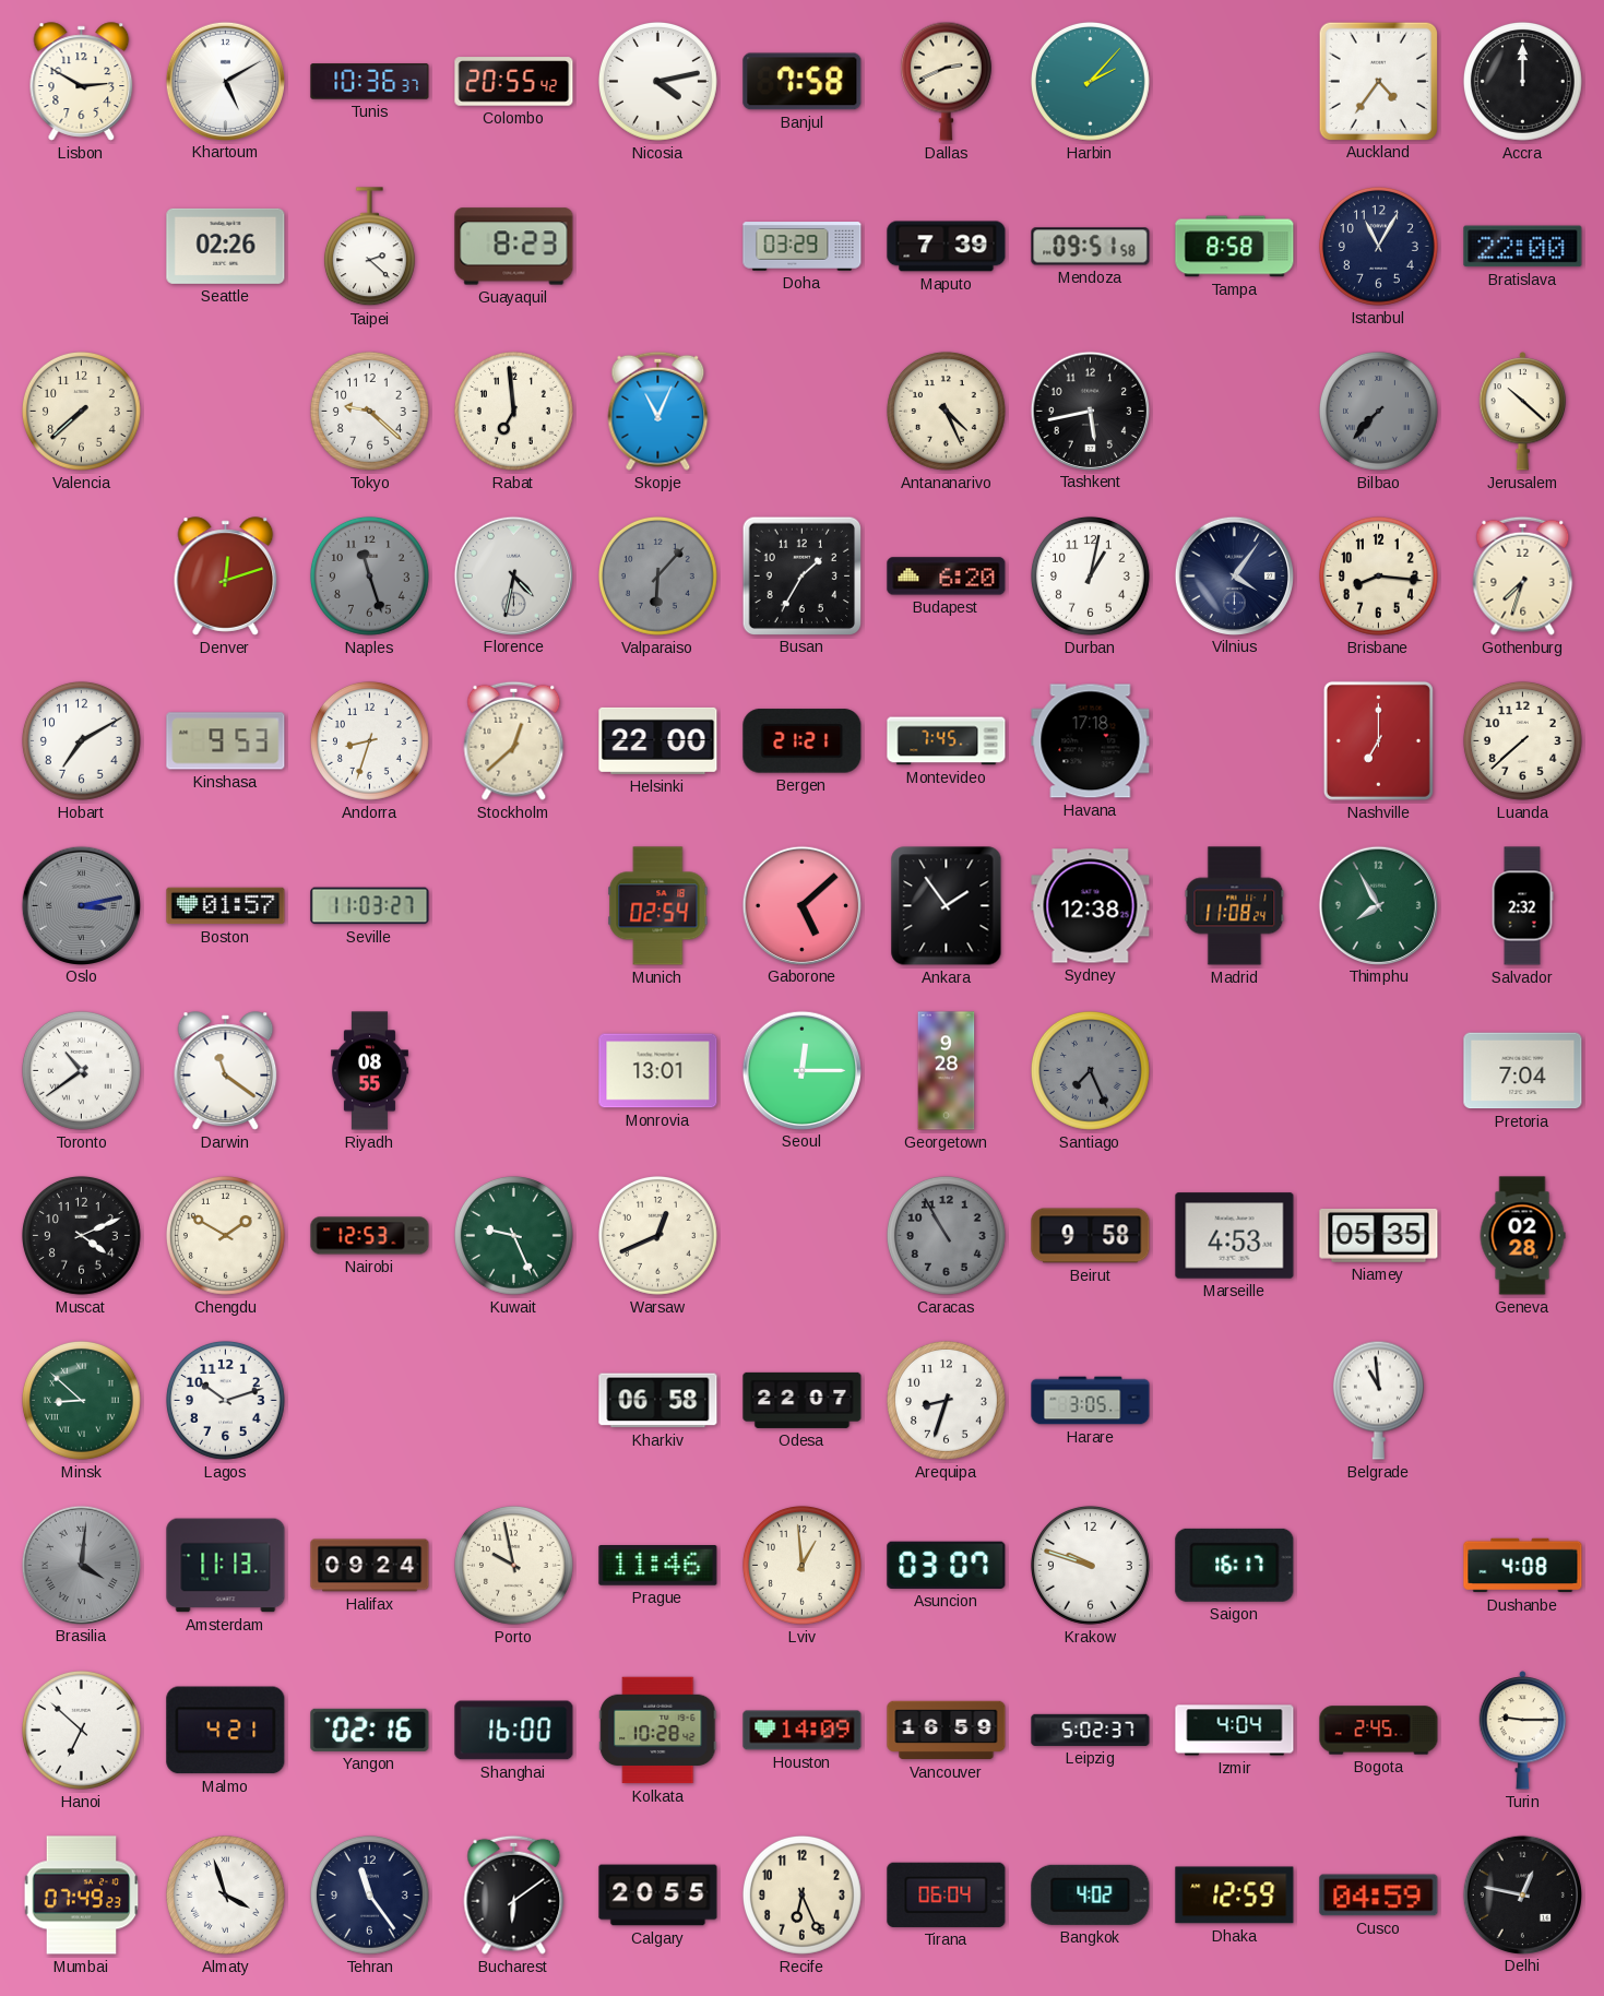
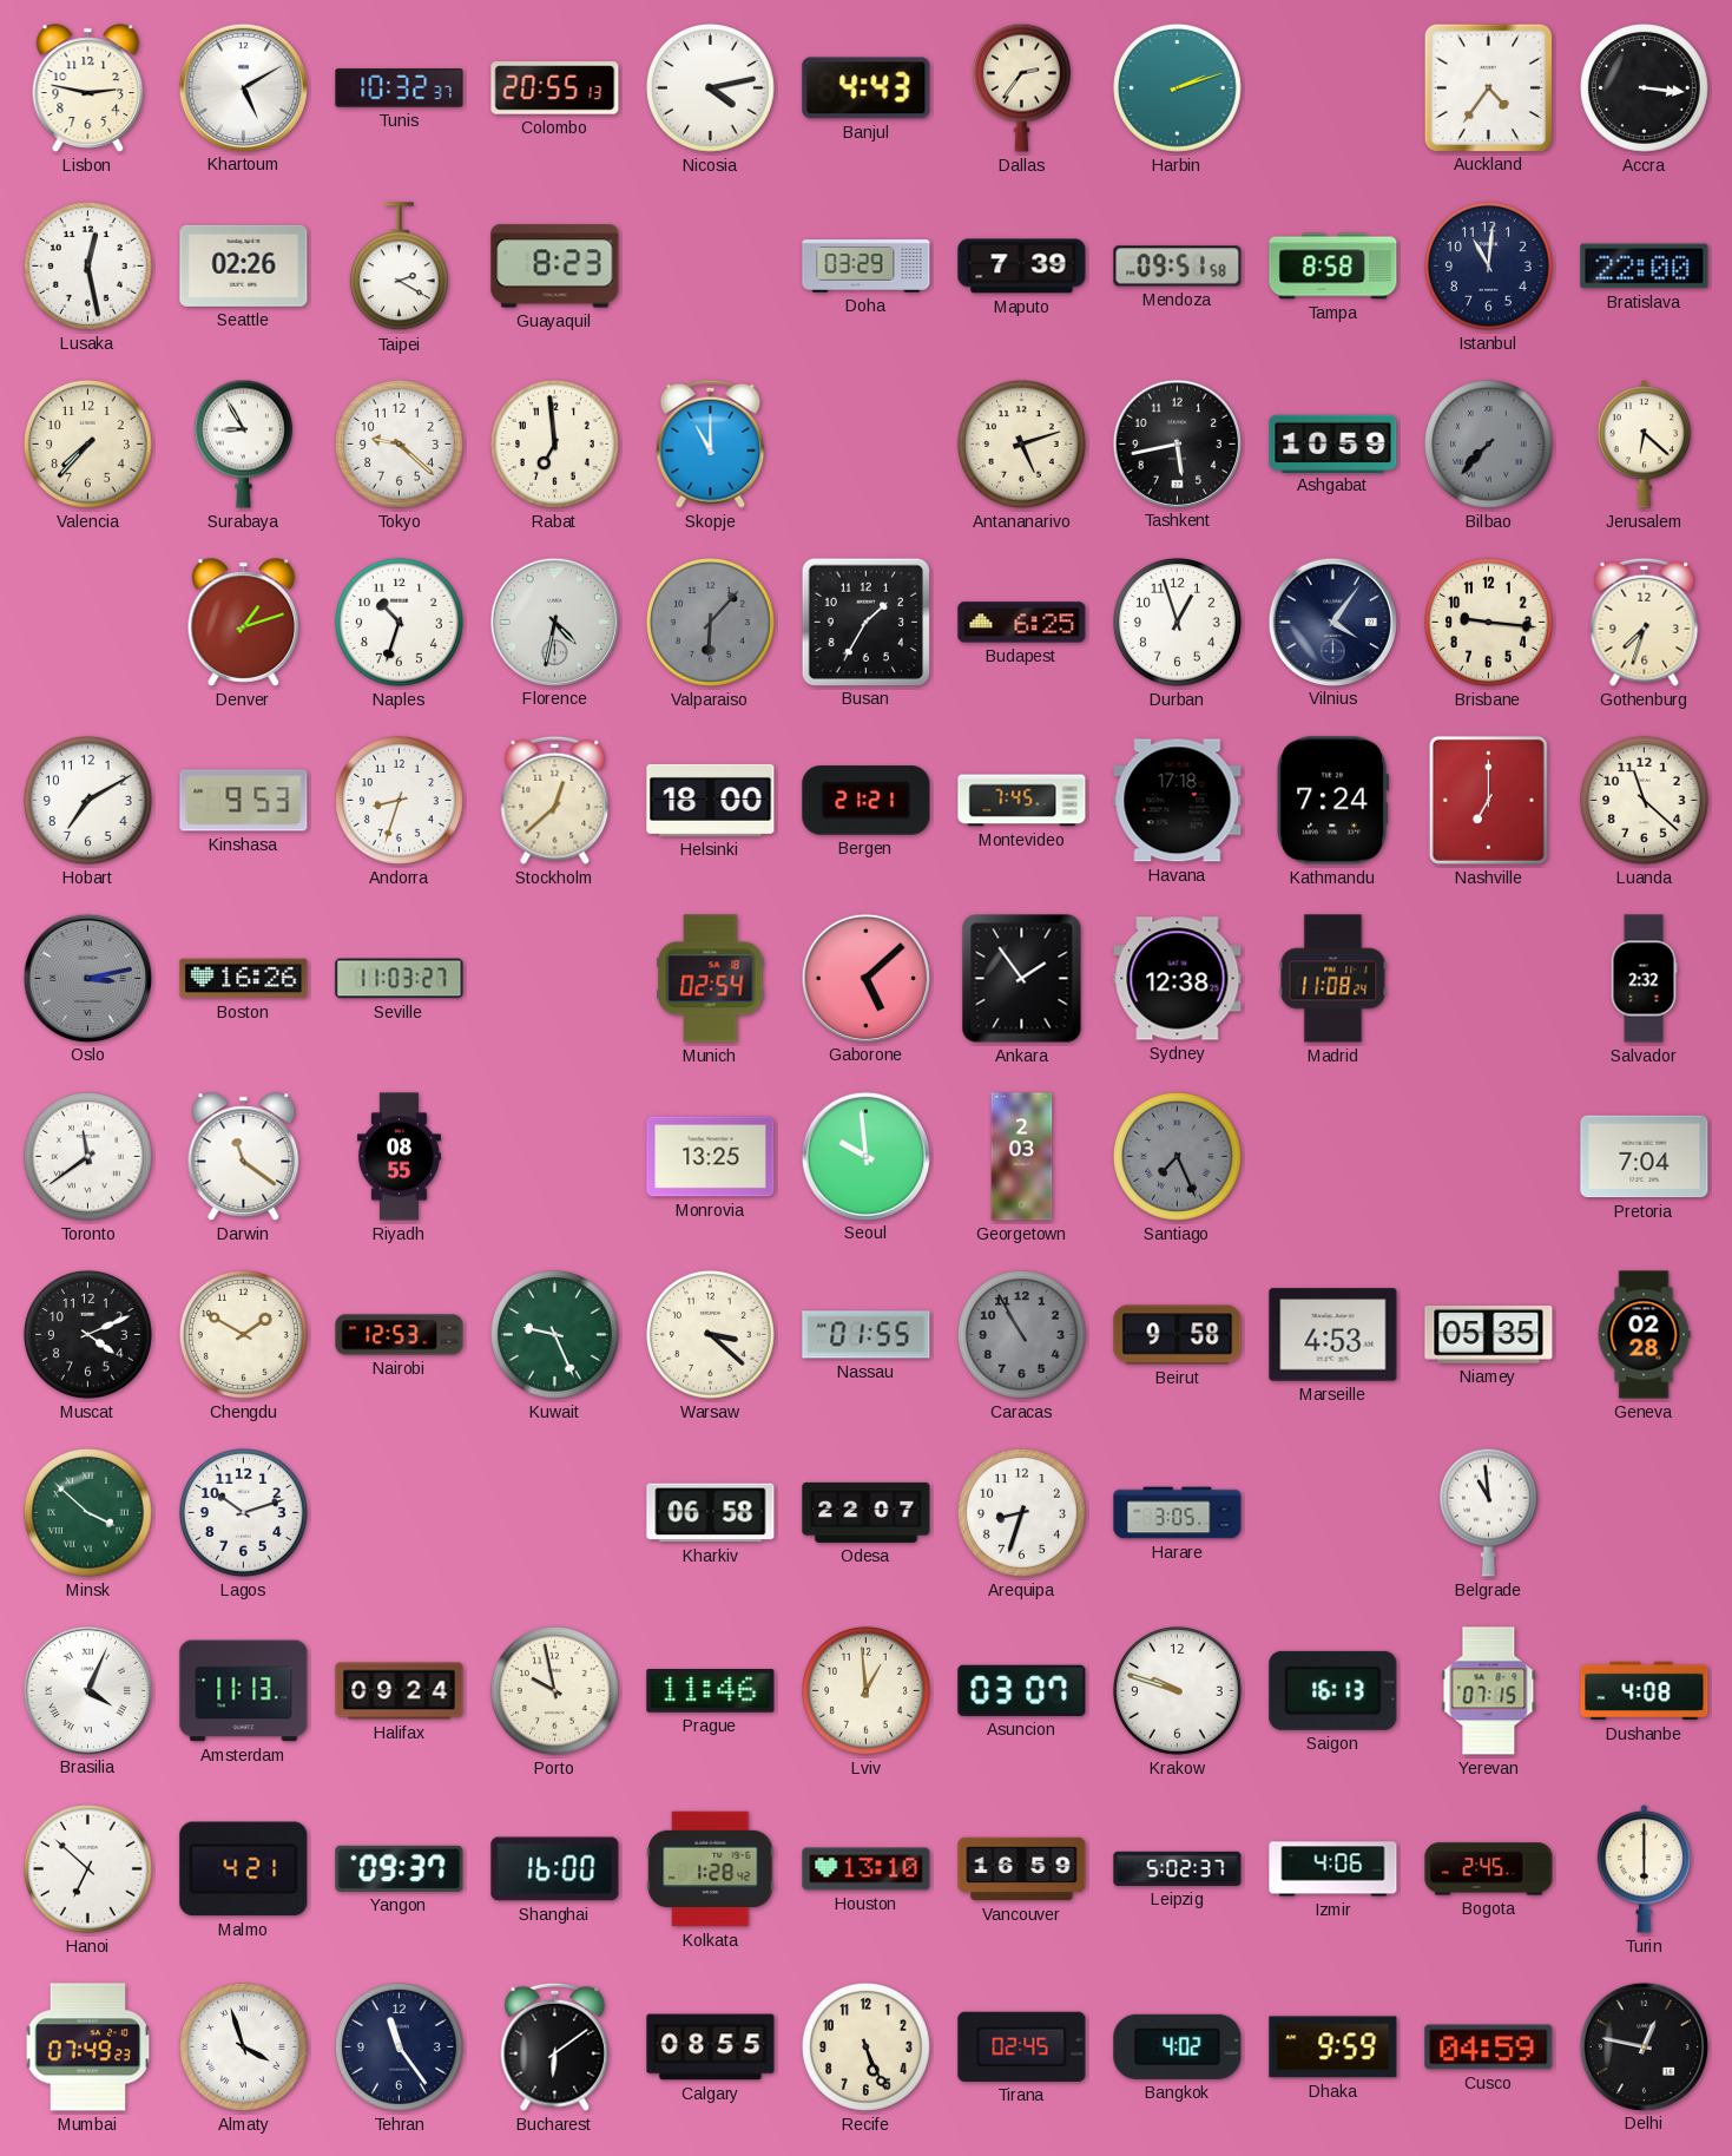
Lisbon: 2:50 -> 2:47 (88, 88)
Tunis: 10:36 -> 10:32 (400, 88)
Colombo: 20:55:42 -> 20:55:13 (555, 88)
Banjul: 7:58 -> 4:43 (867, 88)
Dallas: 2:41 -> 2:36 (1021, 87)
Harbin: 2:07 -> 2:12 (1177, 87)
Accra: 12:00 -> 3:16 (1644, 87)
Lusaka: none -> 12:28 (87, 265)
Taipei: 2:22 -> 2:20 (399, 267)
Istanbul: 11:05 -> 11:01 (1488, 265)
Valencia: 7:38 -> 7:37 (87, 443)
Surabaya: none -> 8:55 (243, 443)
Skopje: 11:04 -> 11:00 (711, 443)
Antananarivo: 4:26 -> 5:12 (1021, 443)
Ashgabat: none -> 10:59 (1333, 443)
Jerusalem: 10:22 -> 6:22 (1645, 445)
Denver: 12:12 -> 1:12 (244, 623)
Naples: 11:27 -> 10:33 (399, 622)
Naples dial: grey -> white (399, 622)
Budapest: 6:20 -> 6:25 (1022, 623)
Durban: 1:02 -> 12:57 (1177, 622)
Brisbane: 8:16 -> 9:16 (1488, 622)
Helsinki: 22:00 -> 18:00 (711, 800)
Kathmandu: none -> 7:24 (1332, 801)
Luanda: 7:38 -> 11:22 (1644, 800)
Boston: 01:57 -> 16:26 (244, 979)
Thimphu: 7:55 -> none (1378, 905)
Toronto: 10:39 -> 11:39 (87, 1156)
Monrovia: 13:01 -> 13:25 (711, 1157)
Seoul: 12:15 -> 9:59 (865, 1156)
Georgetown: 9:28 -> 2:03 (1022, 1157)
Warsaw: 12:41 -> 3:22 (710, 1334)
Nassau: none -> 01:55 (867, 1335)
Minsk: 8:52 -> 3:52 (87, 1512)
Brasilia: 4:01 -> 4:04 (87, 1690)
Brasilia dial: grey -> white (87, 1690)
Saigon: 16:17 -> 16:13 (1333, 1690)
Yerevan: none -> 07:15 (1489, 1691)
Yangon: 02:16 -> 09:37 (400, 1868)
Kolkata: 10:28 -> 1:28 (711, 1869)
Houston: 14:09 -> 13:10 (867, 1869)
Izmir: 4:04 -> 4:06 (1333, 1869)
Turin: 9:15 -> 6:00 (1645, 1869)
Calgary: 20:55 -> 08:55 (711, 2047)
Recife: 6:26 -> 5:26 (865, 2046)
Tirana: 06:04 -> 02:45 (1022, 2046)
Dhaka: 12:59 -> 9:59 (1333, 2047)
